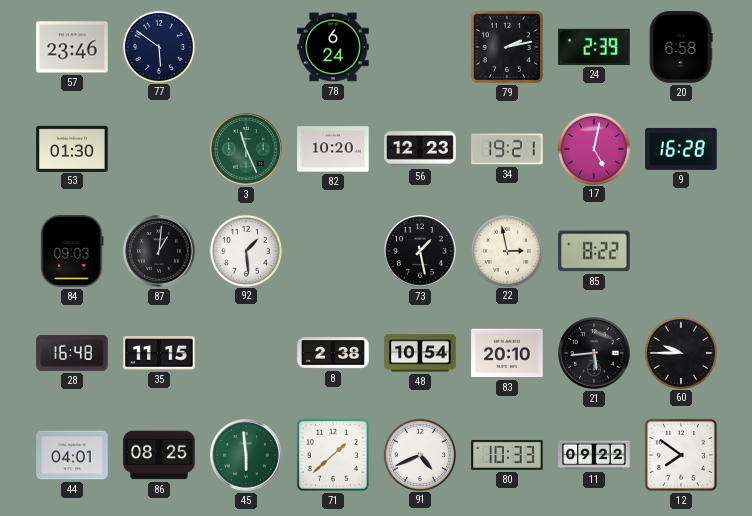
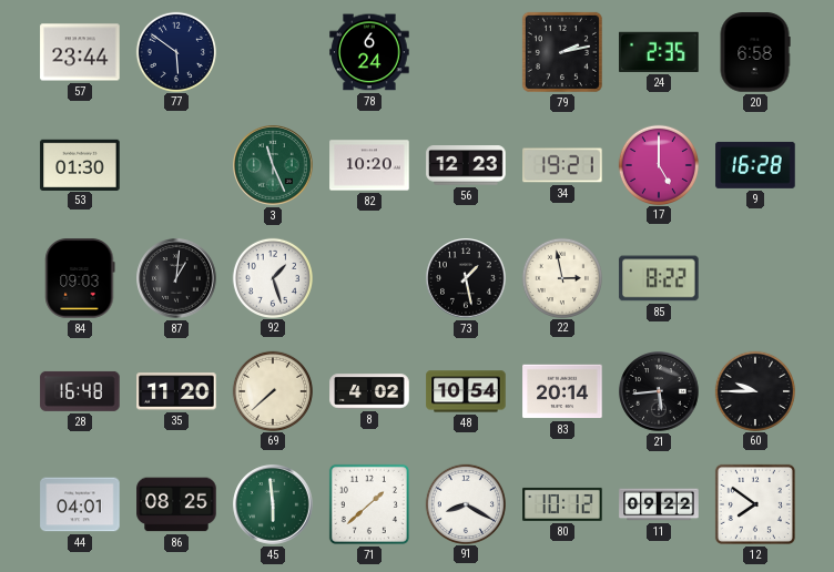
57: 23:46 -> 23:44 (80, 52)
24: 2:39 -> 2:35 (659, 52)
17: 5:02 -> 5:00 (658, 164)
92: 1:29 -> 1:27 (272, 277)
35: 11:15 -> 11:20 (176, 391)
69: none -> 7:38 (272, 390)
8: 2:38 -> 4:02 (369, 391)
83: 20:10 -> 20:14 (562, 391)
91: 4:41 -> 8:20 (465, 503)
80: 10:33 -> 10:12 (562, 504)
